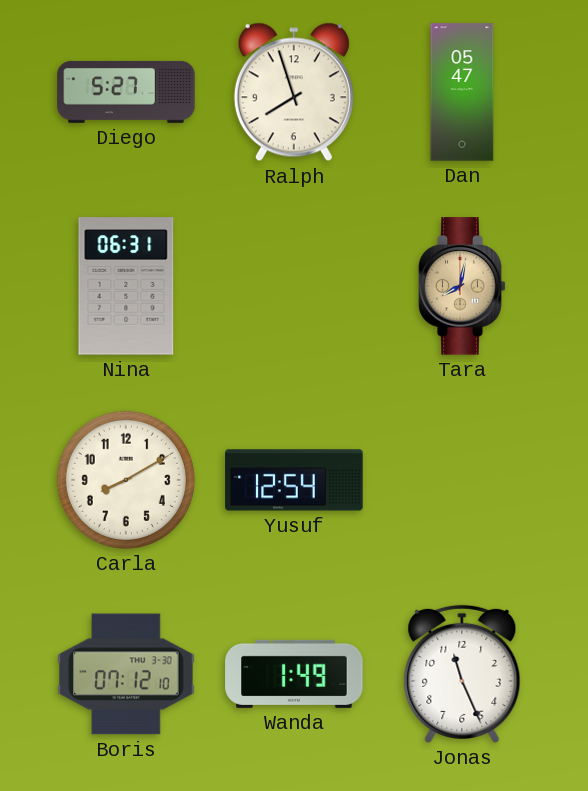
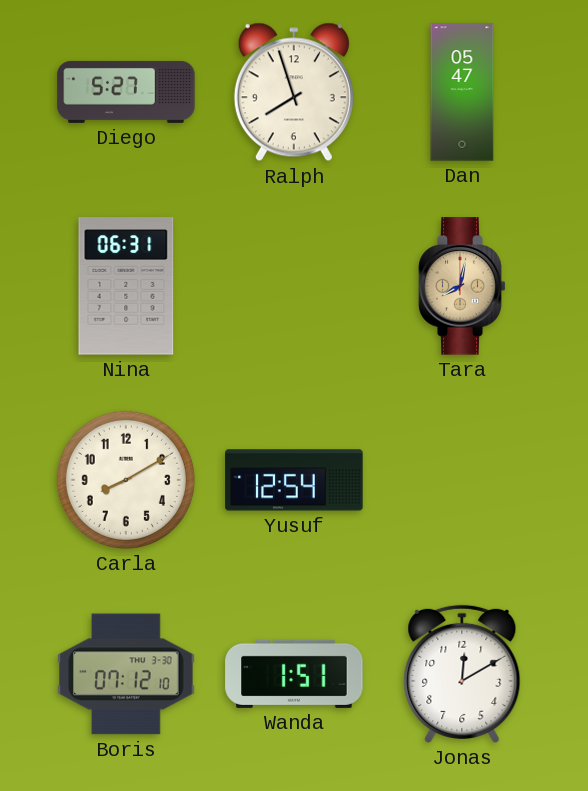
Wanda: 1:49 -> 1:51 (294, 674)
Jonas: 11:26 -> 12:10 (462, 674)
